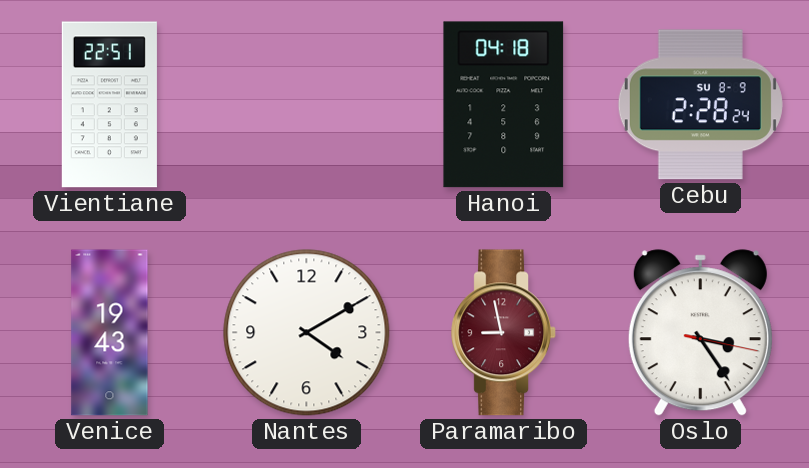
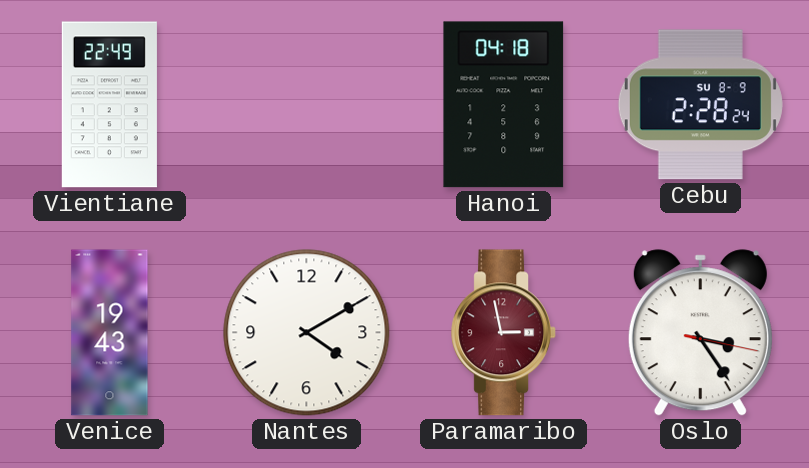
Vientiane: 22:51 -> 22:49 (109, 105)
Paramaribo: 8:58 -> 2:58 (503, 333)
